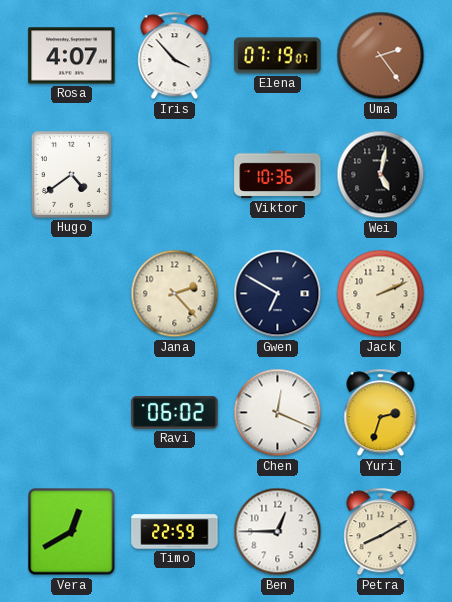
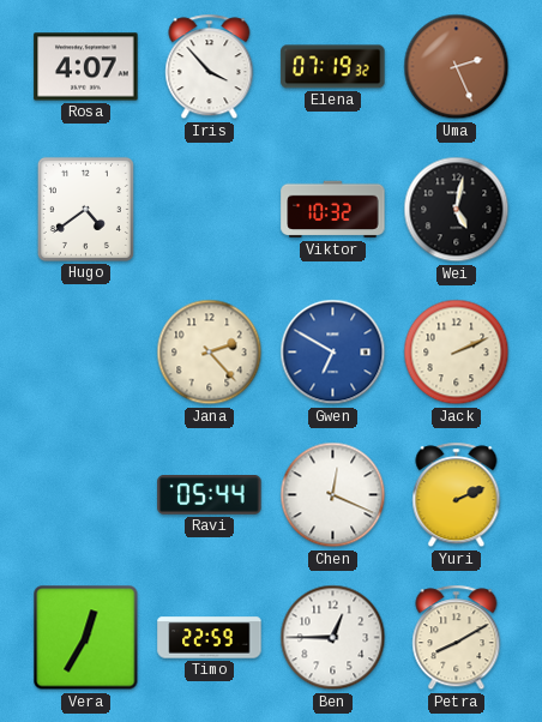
Elena: 07:19:07 -> 07:19:32 (333, 67)
Uma: 2:24 -> 2:26 (457, 67)
Viktor: 10:36 -> 10:32 (333, 210)
Gwen dial: navy -> blue (333, 353)
Ravi: 06:02 -> 05:44 (210, 495)
Yuri: 2:33 -> 2:11 (457, 495)
Vera: 12:40 -> 12:35 (86, 638)
